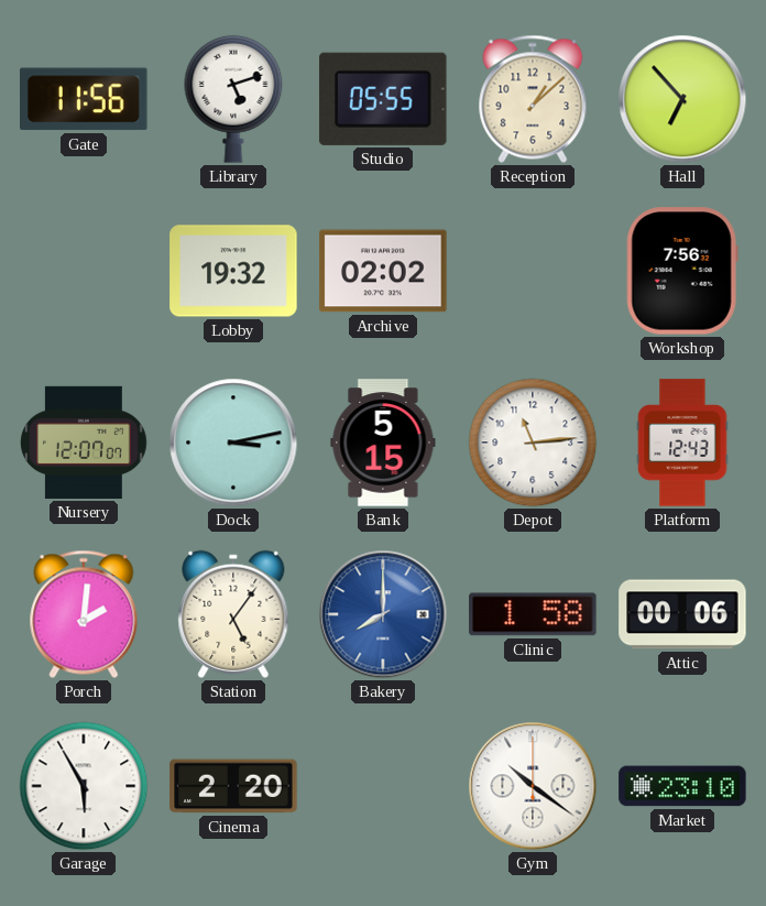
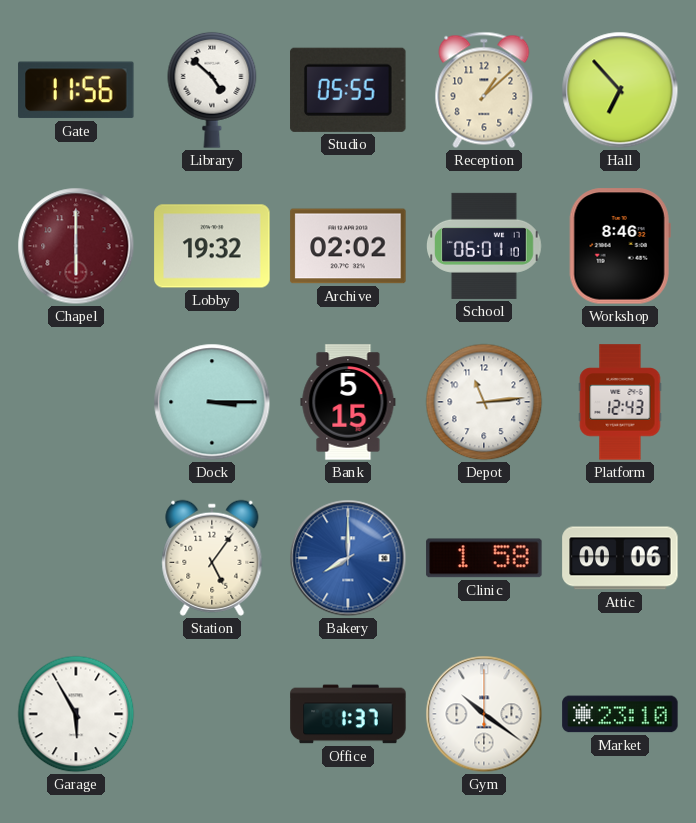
Library: 5:12 -> 4:52 (212, 90)
Chapel: none -> 6:00 (76, 246)
School: none -> 06:01 (485, 246)
Workshop: 7:56 -> 8:46 (620, 246)
Nursery: 12:07 -> none (84, 443)
Dock: 3:13 -> 3:15 (212, 402)
Porch: 2:01 -> none (84, 614)
Cinema: 2:20 -> none (233, 786)
Office: none -> 1:37 (348, 714)
